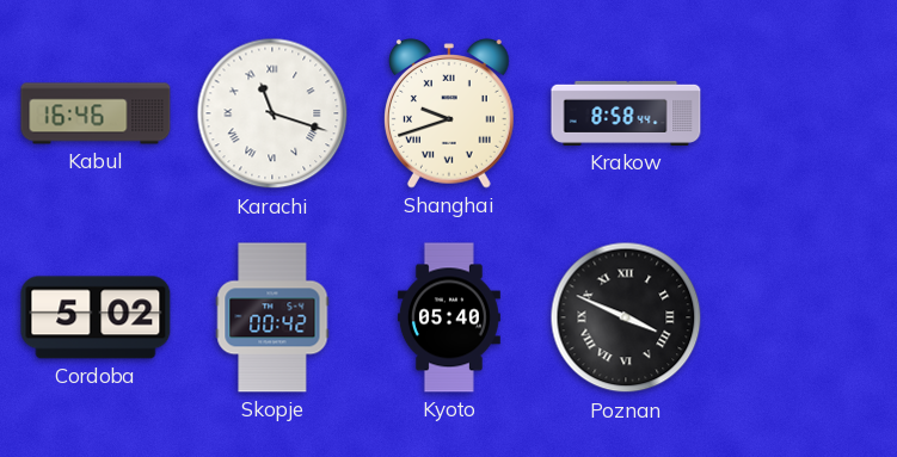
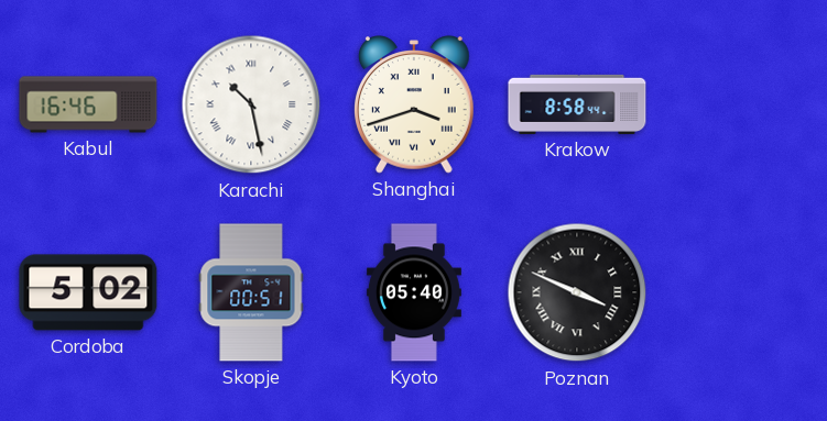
Karachi: 11:18 -> 10:28 (251, 104)
Shanghai: 9:42 -> 3:42 (415, 104)
Skopje: 00:42 -> 00:51 (251, 292)
